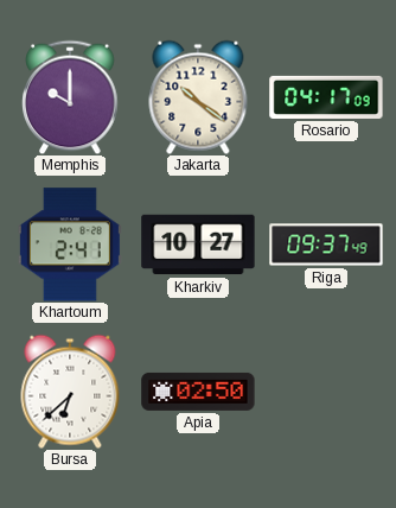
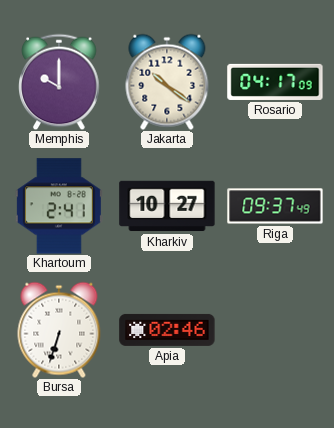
Bursa: 6:38 -> 6:33 (59, 330)
Apia: 02:50 -> 02:46 (167, 330)
